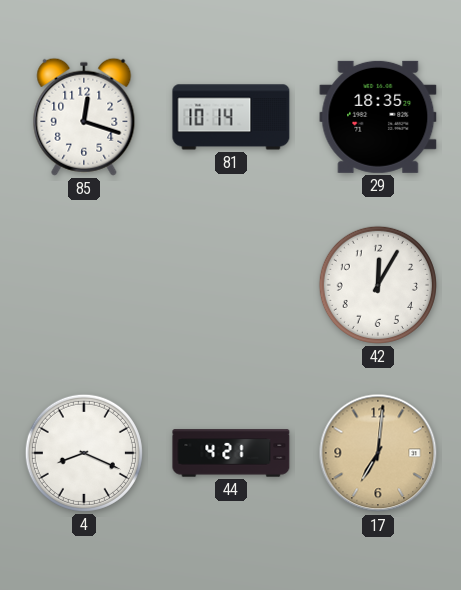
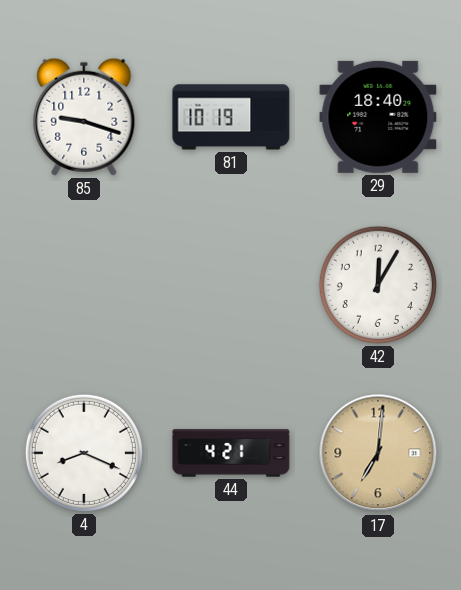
85: 12:18 -> 9:18 (84, 117)
81: 10:14 -> 10:19 (231, 117)
29: 18:35 -> 18:40 (378, 117)
